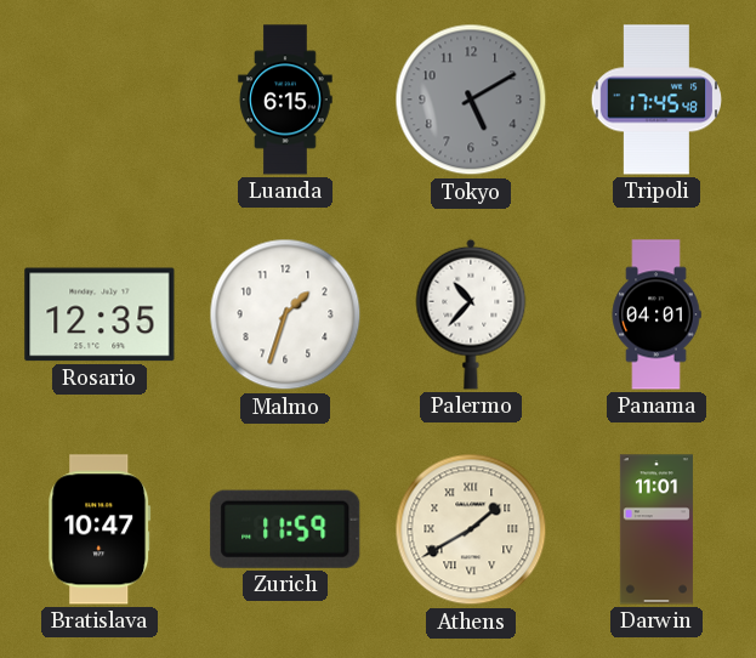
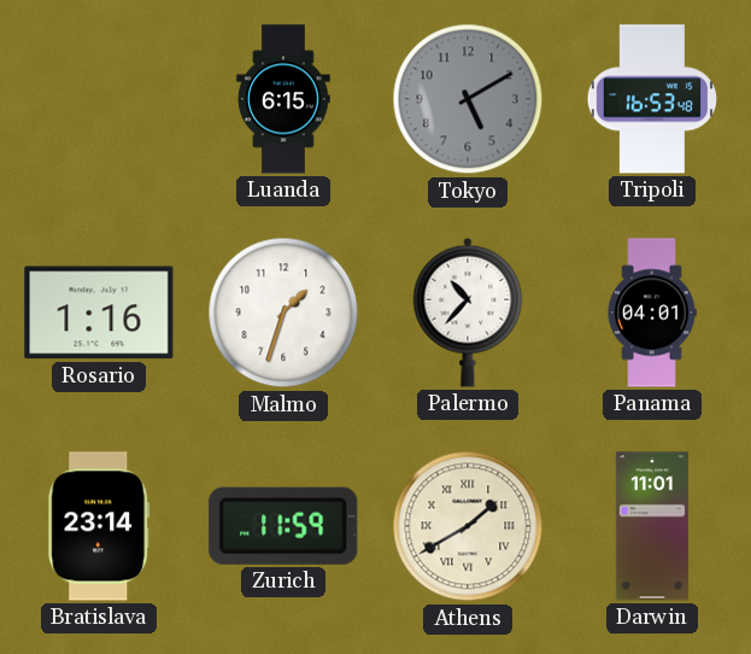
Tripoli: 17:45 -> 16:53 (651, 99)
Rosario: 12:35 -> 1:16 (99, 313)
Bratislava: 10:47 -> 23:14 (99, 526)
